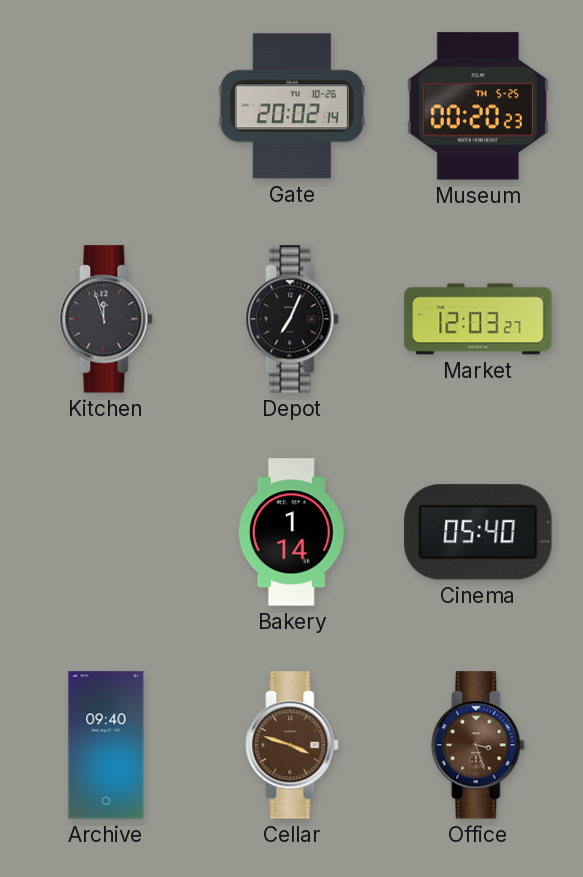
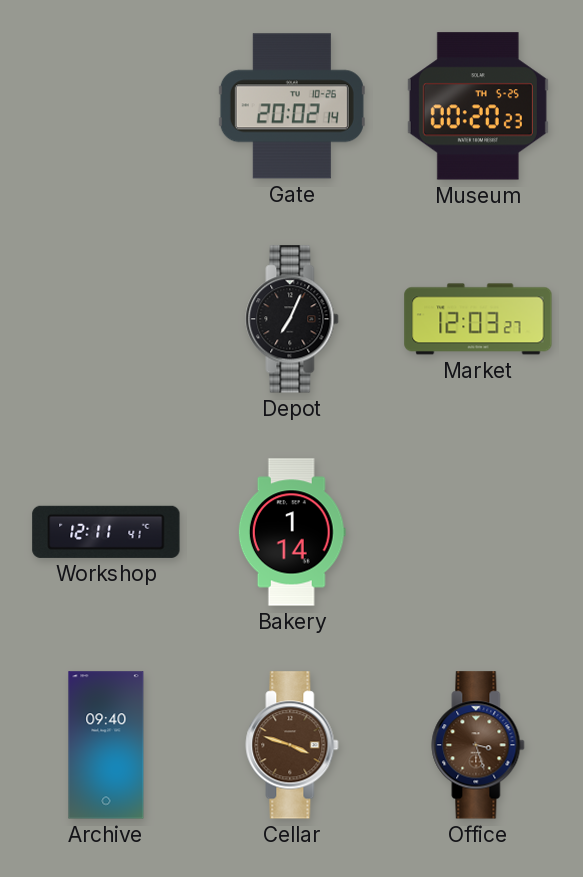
Kitchen: 11:57 -> none (106, 319)
Workshop: none -> 12:11 (106, 532)
Cinema: 05:40 -> none (478, 532)
